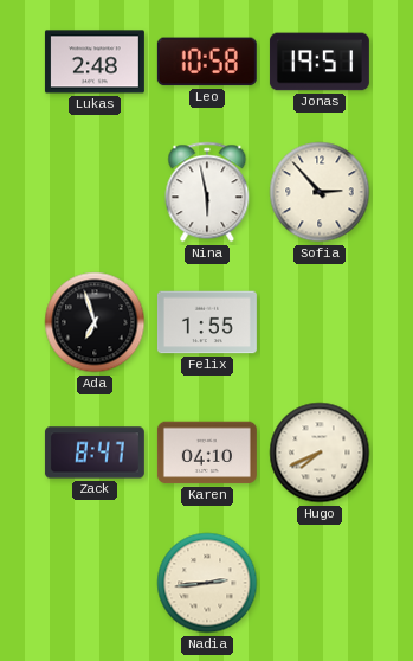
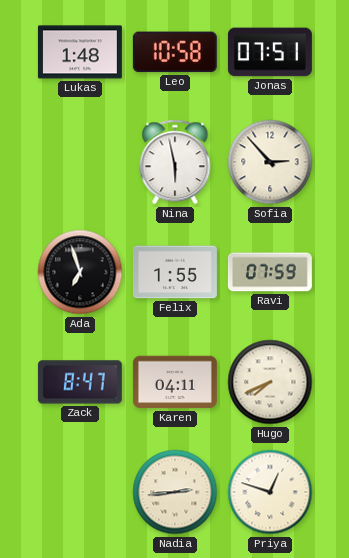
Lukas: 2:48 -> 1:48 (80, 52)
Jonas: 19:51 -> 07:51 (270, 52)
Ravi: none -> 07:59 (270, 272)
Karen: 04:10 -> 04:11 (175, 382)
Priya: none -> 12:48 (270, 492)
